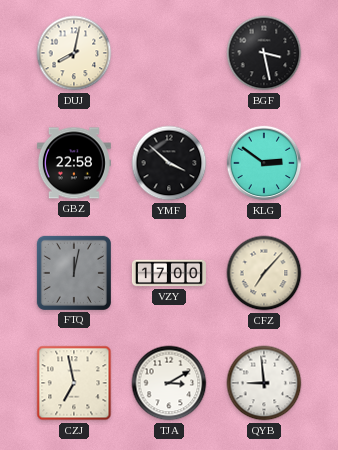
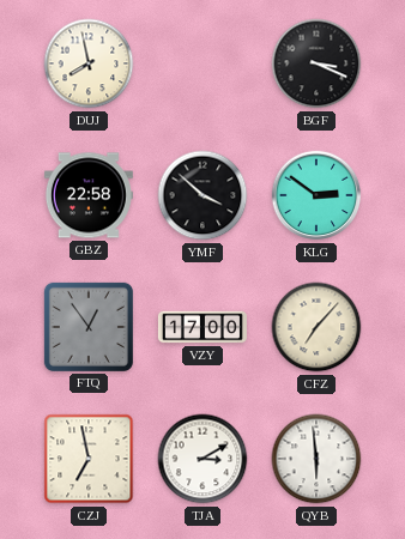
DUJ: 8:02 -> 7:58 (89, 63)
BGF: 3:28 -> 3:19 (316, 63)
FTQ: 12:02 -> 12:54 (89, 327)
QYB: 8:59 -> 5:59 (316, 459)
